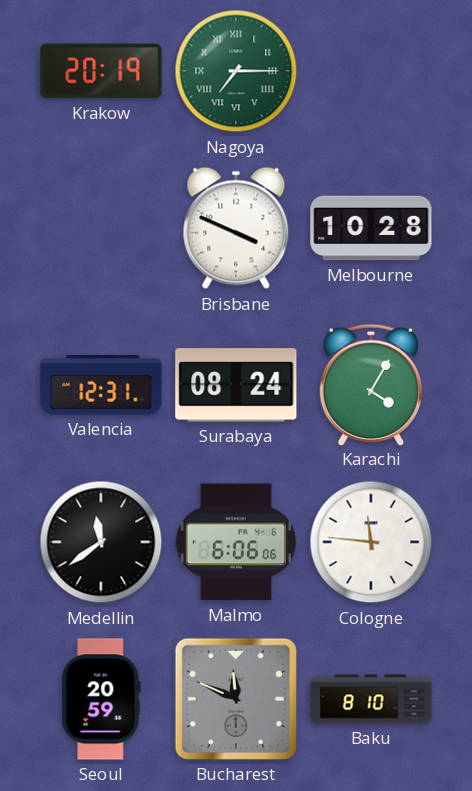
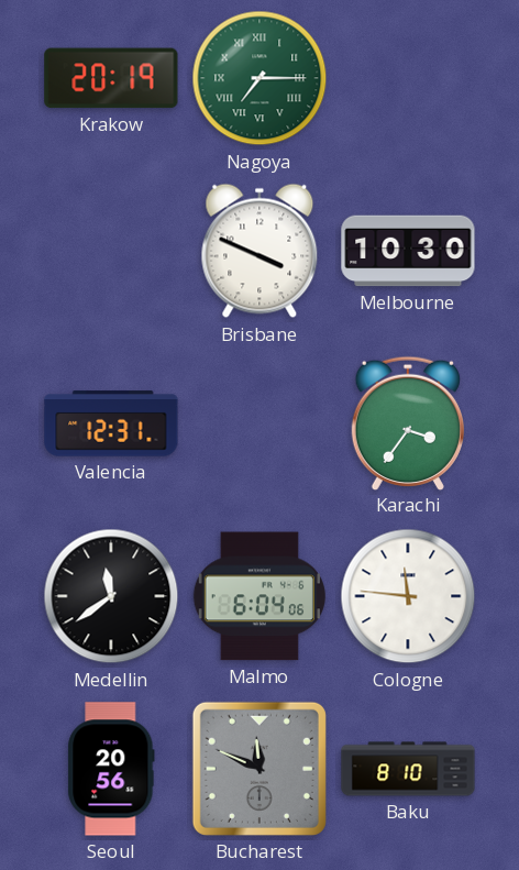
Melbourne: 10:28 -> 10:30 (408, 251)
Surabaya: 08:24 -> none (236, 385)
Karachi: 4:05 -> 3:36 (407, 422)
Malmo: 6:06 -> 6:04 (259, 596)
Seoul: 20:59 -> 20:56 (111, 769)
